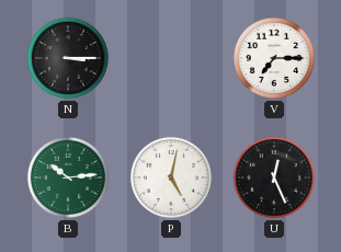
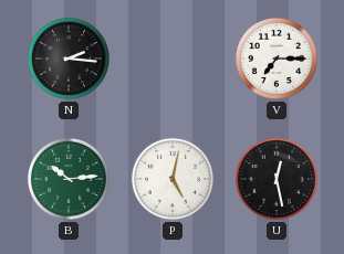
N: 3:15 -> 2:16 (69, 59)
U: 12:26 -> 12:28 (277, 179)
